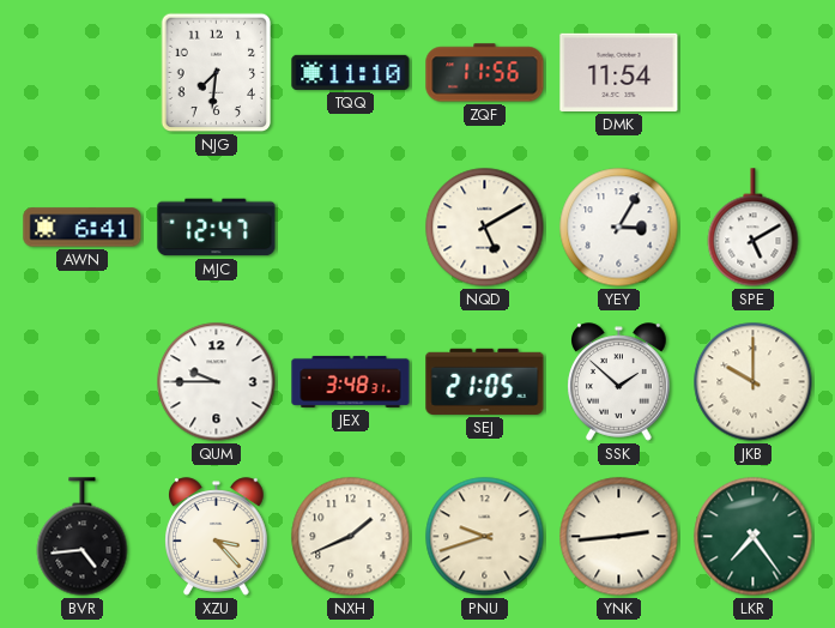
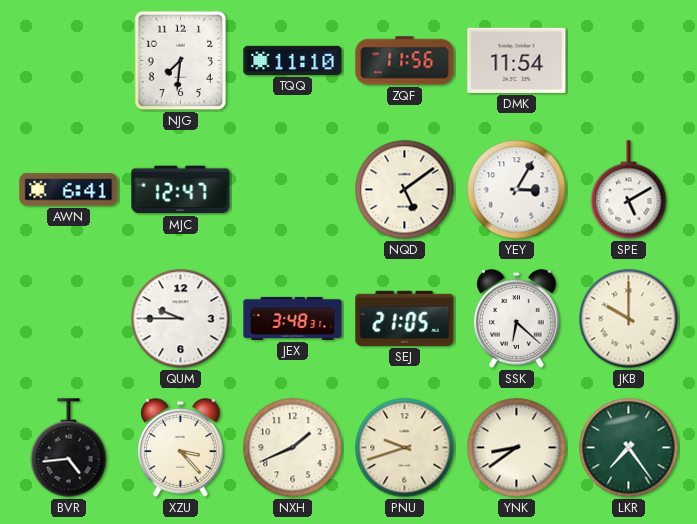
NQD: 5:10 -> 5:09 (405, 190)
SSK: 1:52 -> 6:22 (517, 319)
YNK: 2:44 -> 8:39 (517, 448)
